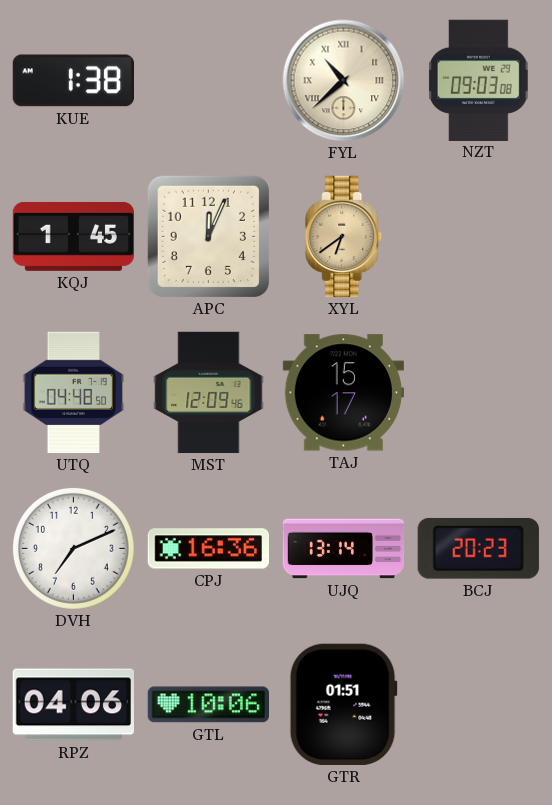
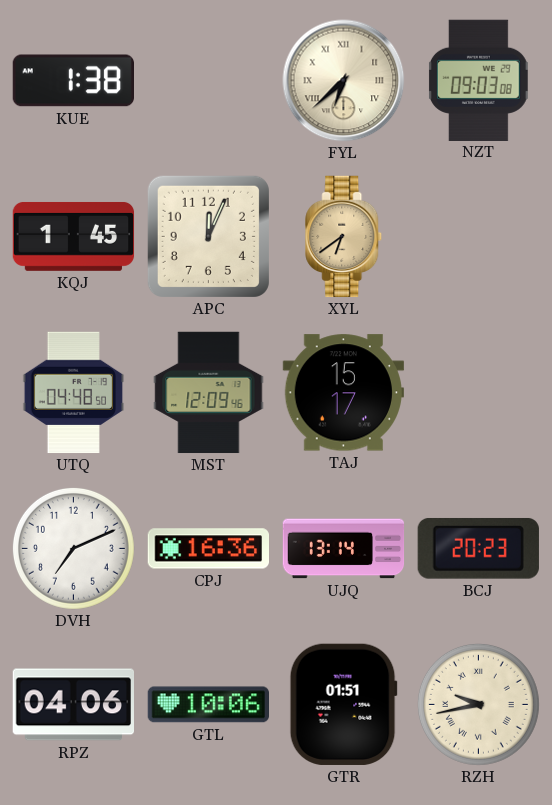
FYL: 10:38 -> 6:38 (344, 81)
RZH: none -> 9:43 (478, 704)
